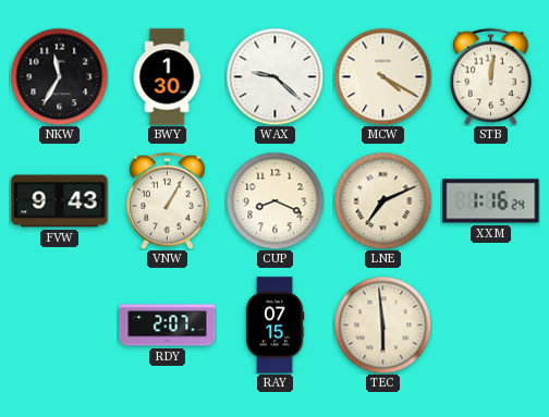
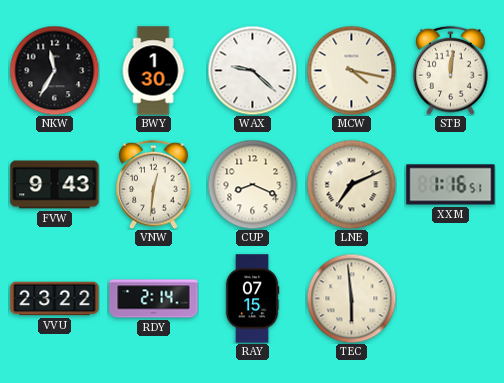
MCW: 4:20 -> 4:17 (351, 70)
VNW: 1:05 -> 12:31 (154, 184)
XXM: 1:16:24 -> 1:16:51 (451, 185)
VVU: none -> 23:22 (55, 299)
RDY: 2:07 -> 2:14 (154, 299)
